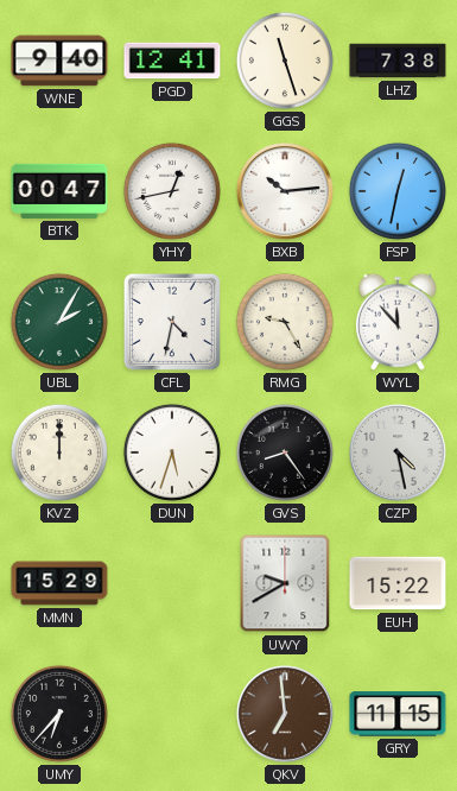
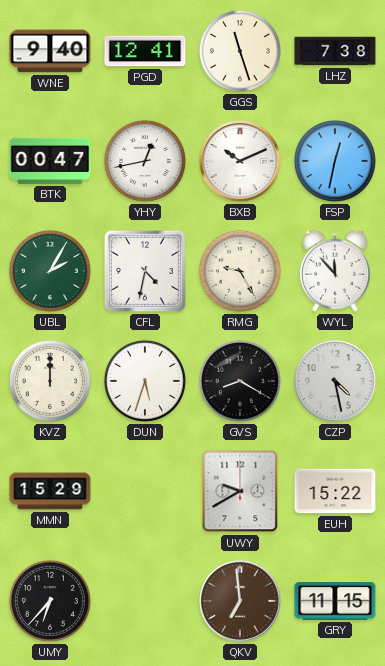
BXB: 10:14 -> 10:11 (241, 162)
GVS: 8:24 -> 8:20 (240, 381)
